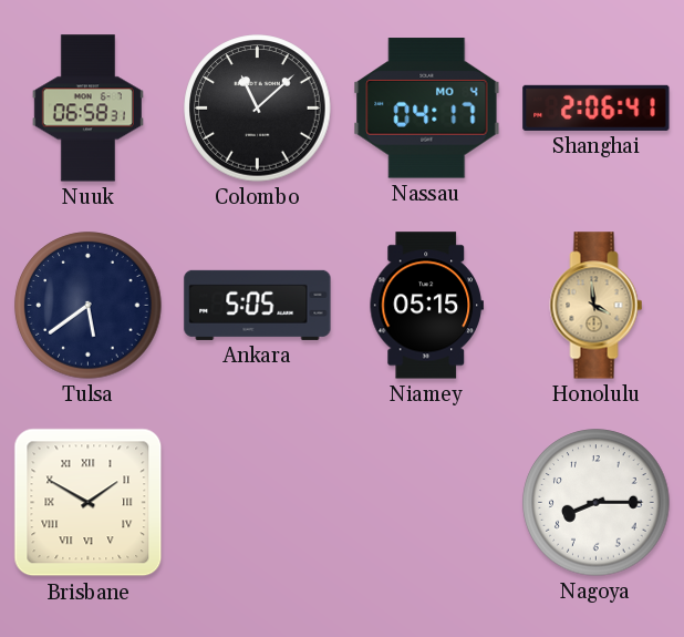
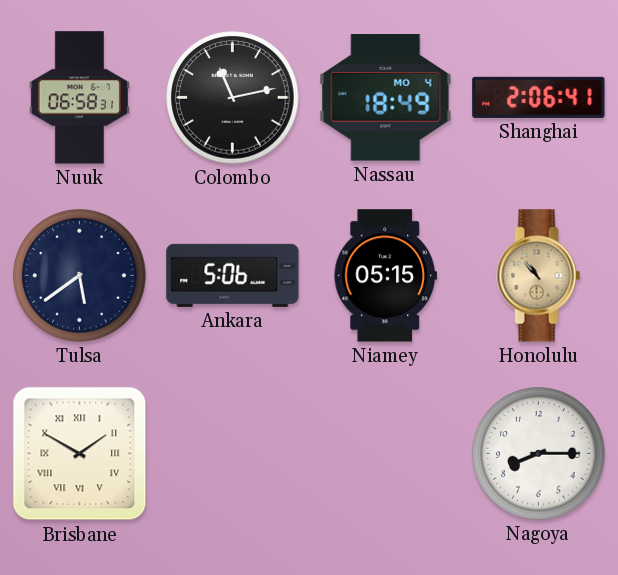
Colombo: 11:08 -> 11:13 (233, 98)
Nassau: 04:17 -> 18:49 (386, 98)
Ankara: 5:05 -> 5:06 (233, 275)
Honolulu: 3:59 -> 10:53 (539, 276)
